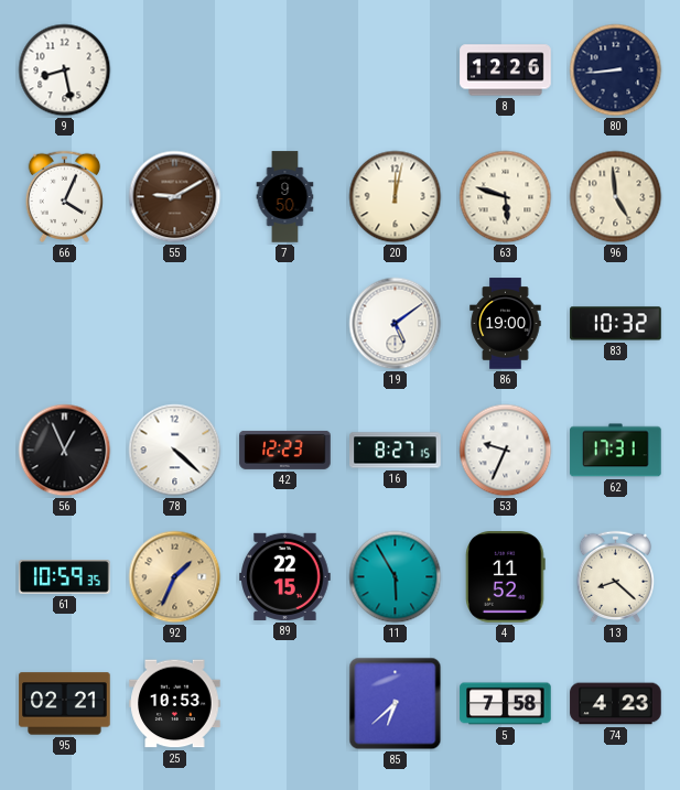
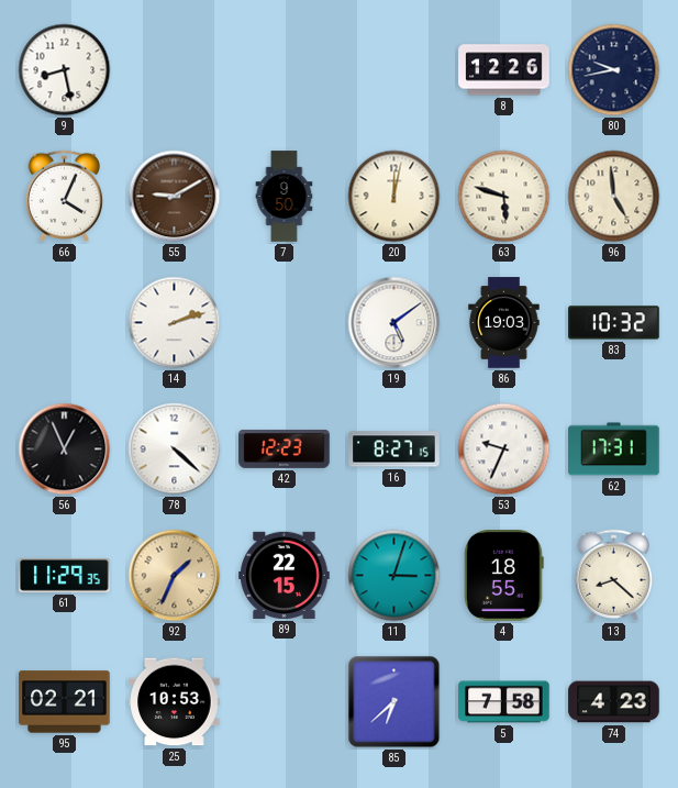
80: 8:44 -> 9:43 (614, 70)
14: none -> 2:12 (175, 323)
86: 19:00 -> 19:03 (504, 323)
61: 10:59 -> 11:29 (65, 576)
11: 5:55 -> 3:03 (394, 576)
4: 11:52 -> 18:55 (504, 576)
